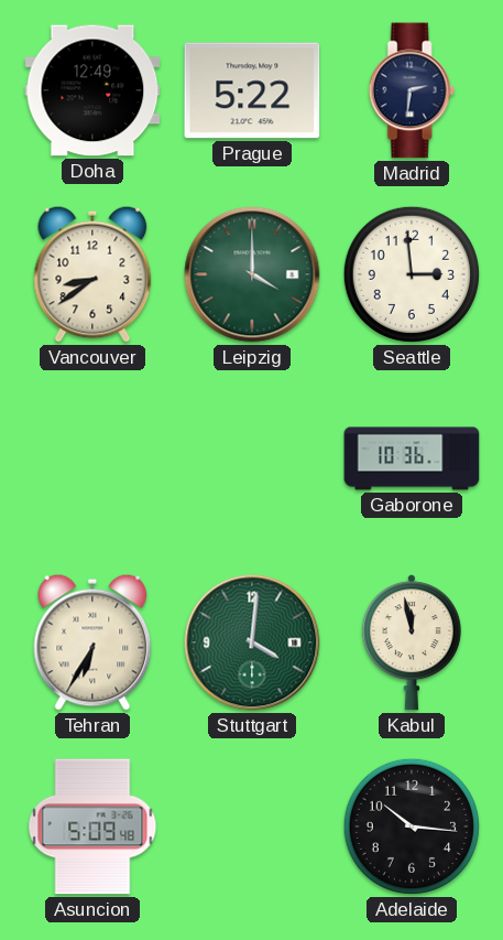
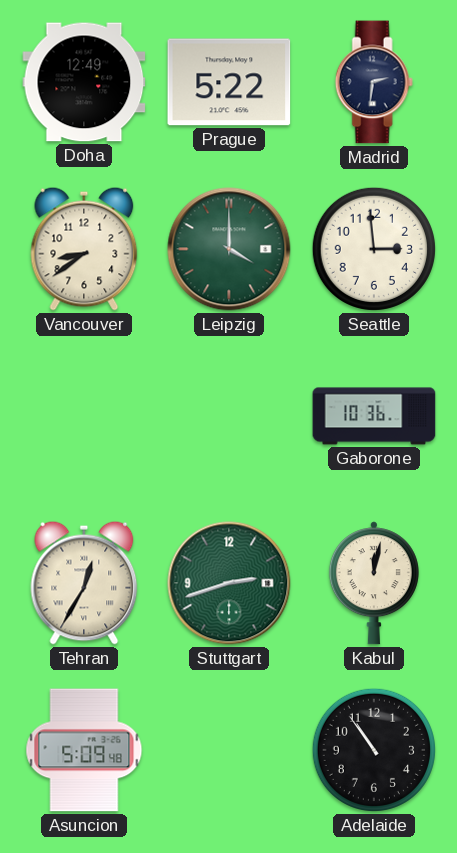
Tehran: 6:35 -> 12:35 (84, 583)
Stuttgart: 4:01 -> 2:42 (229, 583)
Kabul: 11:58 -> 12:02 (374, 583)
Adelaide: 10:16 -> 10:54 (374, 750)
